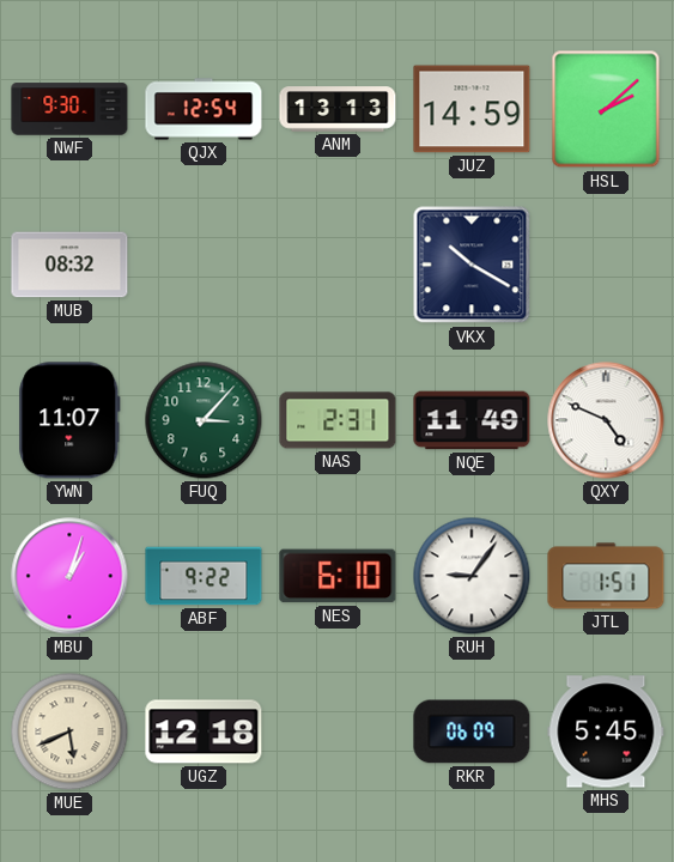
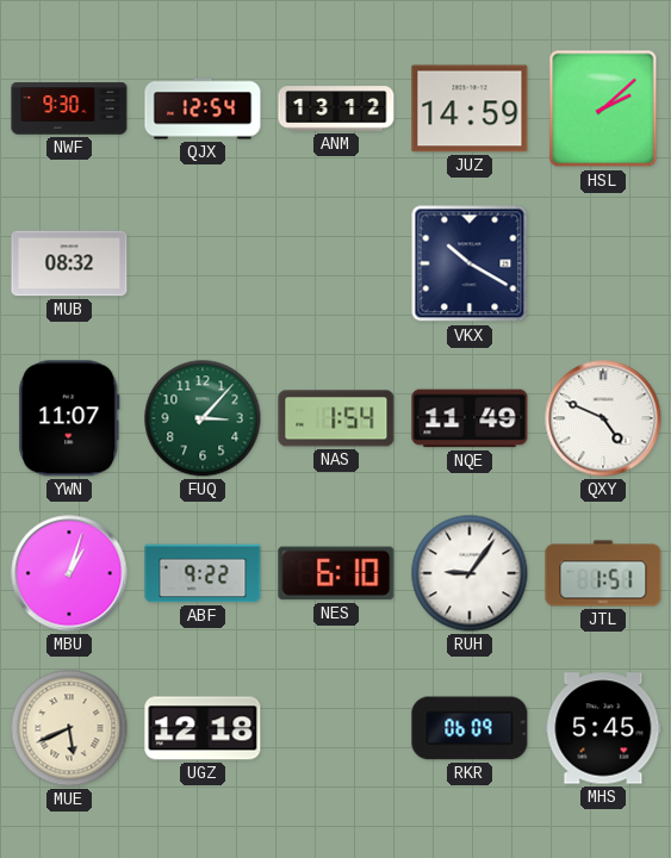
ANM: 13:13 -> 13:12 (336, 108)
NAS: 2:31 -> 1:54 (336, 418)
